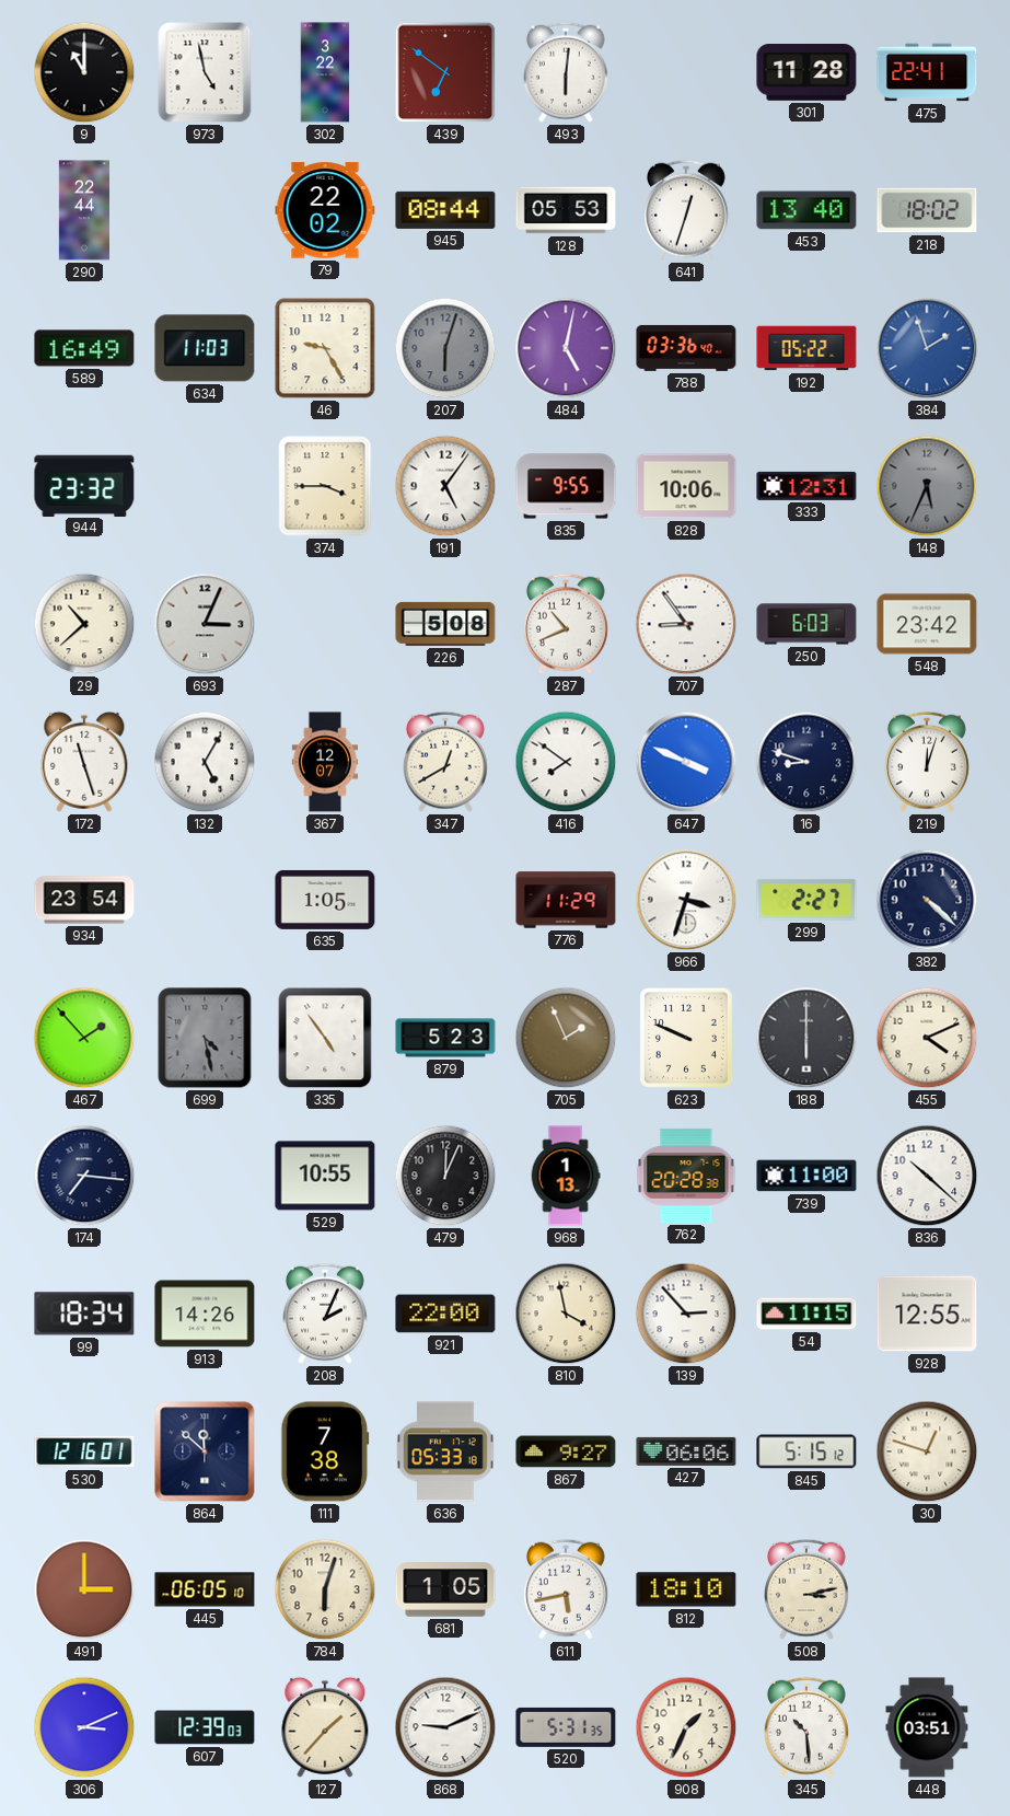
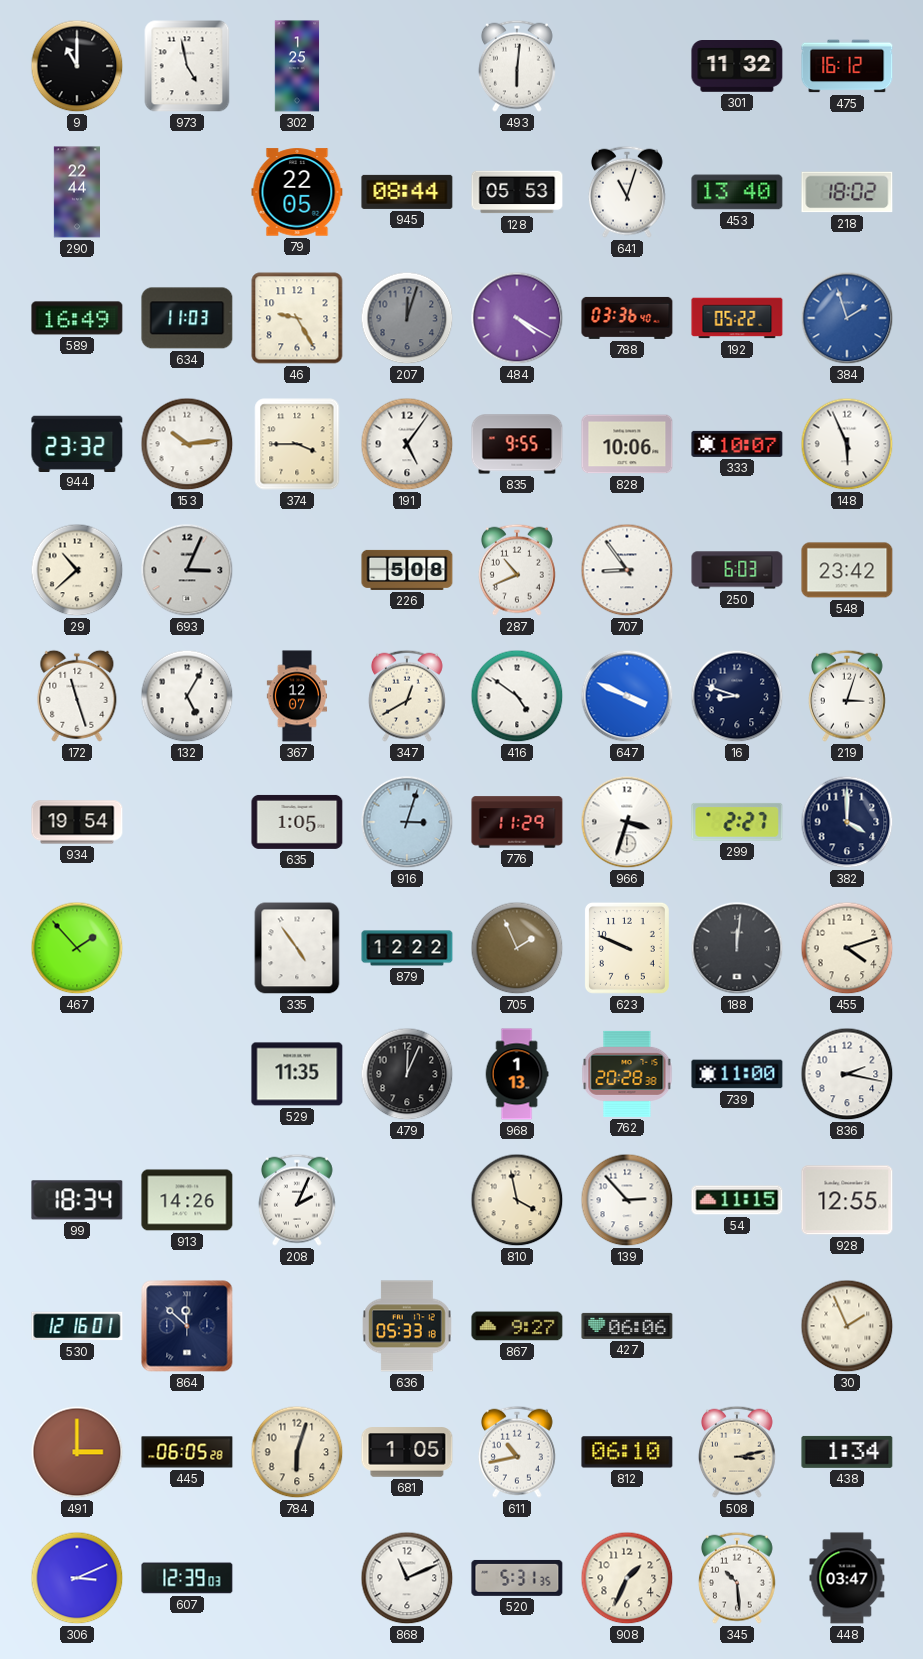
302: 3:22 -> 1:25 (297, 66)
439: 6:51 -> none (445, 72)
301: 11:28 -> 11:32 (737, 67)
475: 22:41 -> 16:12 (847, 66)
79: 22:02 -> 22:05 (297, 192)
641: 12:33 -> 11:03 (627, 192)
207: 6:03 -> 12:03 (407, 318)
484: 5:02 -> 4:20 (517, 318)
153: none -> 10:14 (187, 444)
333: 12:31 -> 10:07 (737, 444)
148: 5:34 -> 5:56 (847, 444)
148 dial: grey -> white (847, 444)
416: 7:51 -> 4:51 (517, 696)
219: 12:03 -> 3:03 (847, 696)
934: 23:54 -> 19:54 (77, 822)
916: none -> 3:03 (407, 822)
382: 4:22 -> 4:00 (847, 822)
699: 4:28 -> none (205, 1038)
879: 5:23 -> 12:22 (407, 948)
188: 6:00 -> 12:01 (737, 948)
455: 4:11 -> 4:12 (847, 948)
174: 7:16 -> none (84, 1176)
529: 10:55 -> 11:35 (297, 1074)
836: 10:22 -> 2:17 (847, 1074)
921: 22:00 -> none (445, 1314)
111: 7:38 -> none (325, 1451)
845: 5:15 -> none (806, 1451)
30: 12:48 -> 1:56 (847, 1326)
445: 06:05:10 -> 06:05:28 (187, 1452)
611: 5:43 -> 10:43 (517, 1452)
812: 18:10 -> 06:10 (627, 1452)
438: none -> 1:34 (847, 1452)
127: 1:37 -> none (325, 1727)
868: 9:11 -> 11:11 (407, 1578)
448: 03:51 -> 03:47 (847, 1578)
